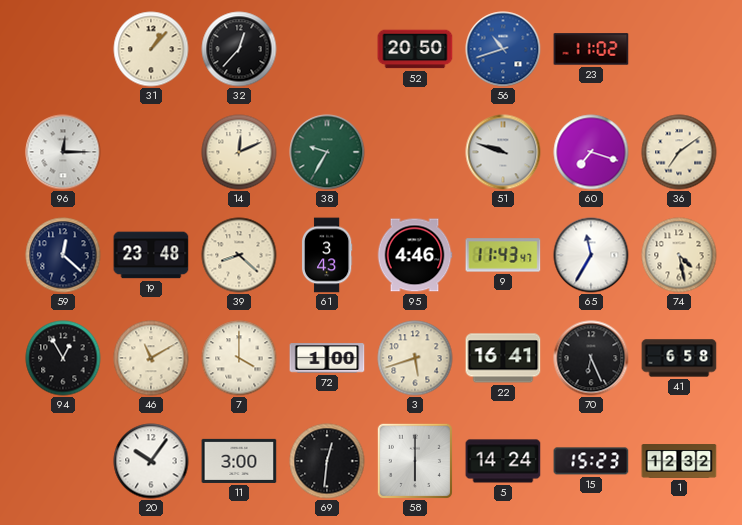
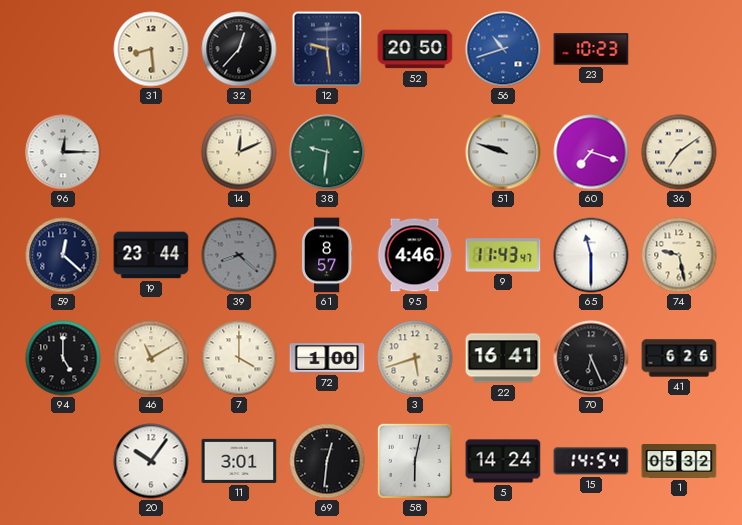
31: 1:07 -> 8:29 (151, 49)
12: none -> 9:29 (327, 49)
23: 11:02 -> 10:23 (591, 49)
38: 9:35 -> 9:31 (327, 152)
19: 23:48 -> 23:44 (151, 255)
39 dial: cream -> grey (239, 255)
61: 3:43 -> 8:57 (327, 255)
65: 11:35 -> 11:30 (591, 255)
74: 4:28 -> 9:28 (679, 255)
94: 12:55 -> 5:00 (63, 358)
41: 6:58 -> 6:26 (679, 358)
11: 3:00 -> 3:01 (239, 461)
58: 6:00 -> 6:02 (415, 461)
15: 15:23 -> 14:54 (591, 461)
1: 12:32 -> 05:32 (679, 462)
